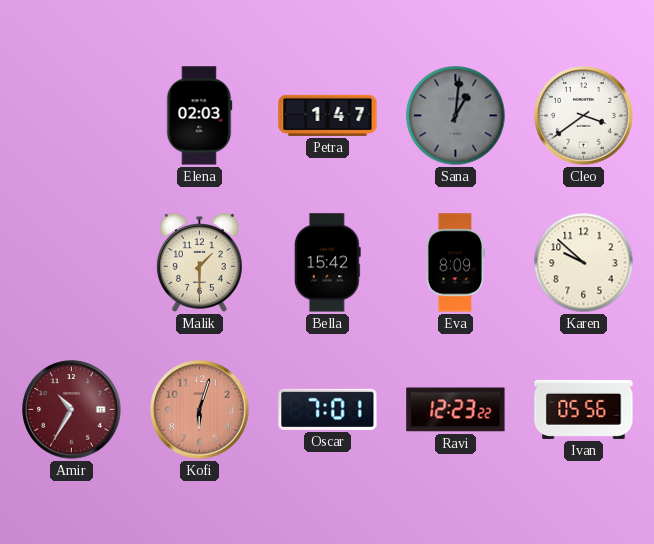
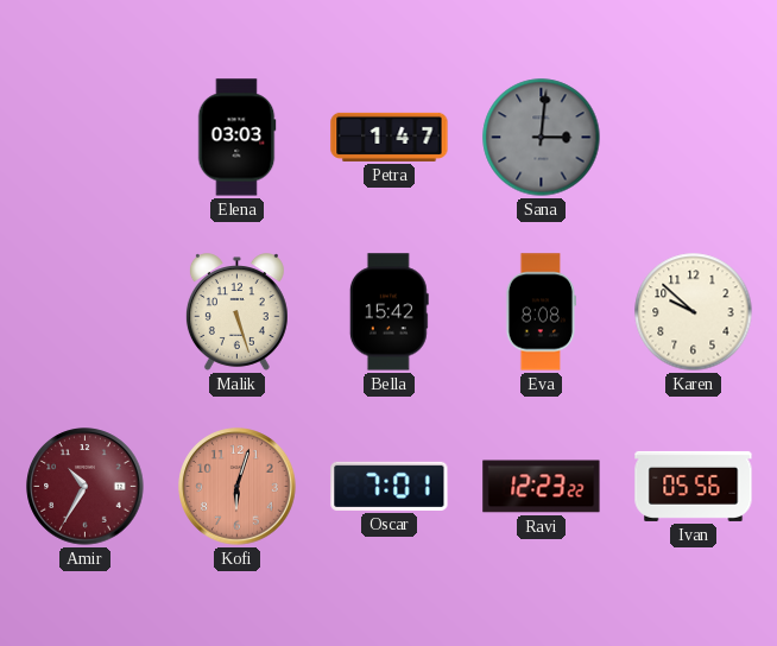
Elena: 02:03 -> 03:03 (236, 138)
Sana: 1:01 -> 3:01 (542, 138)
Cleo: 3:39 -> none (584, 116)
Malik: 1:30 -> 5:27 (236, 312)
Eva: 8:09 -> 8:08 (541, 312)
